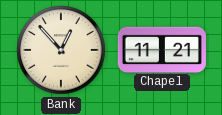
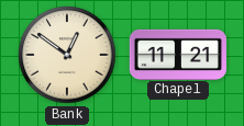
Bank: 12:53 -> 12:51 (67, 55)
